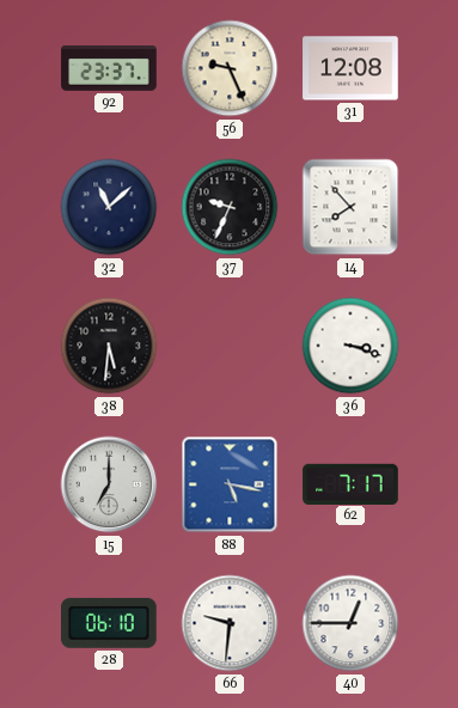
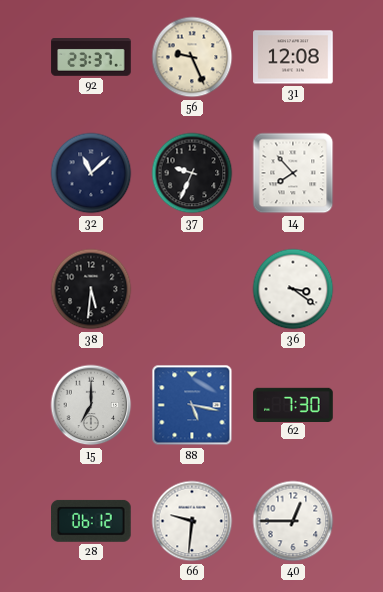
36: 3:18 -> 3:21 (293, 289)
62: 7:17 -> 7:30 (293, 404)
28: 06:10 -> 06:12 (92, 521)
